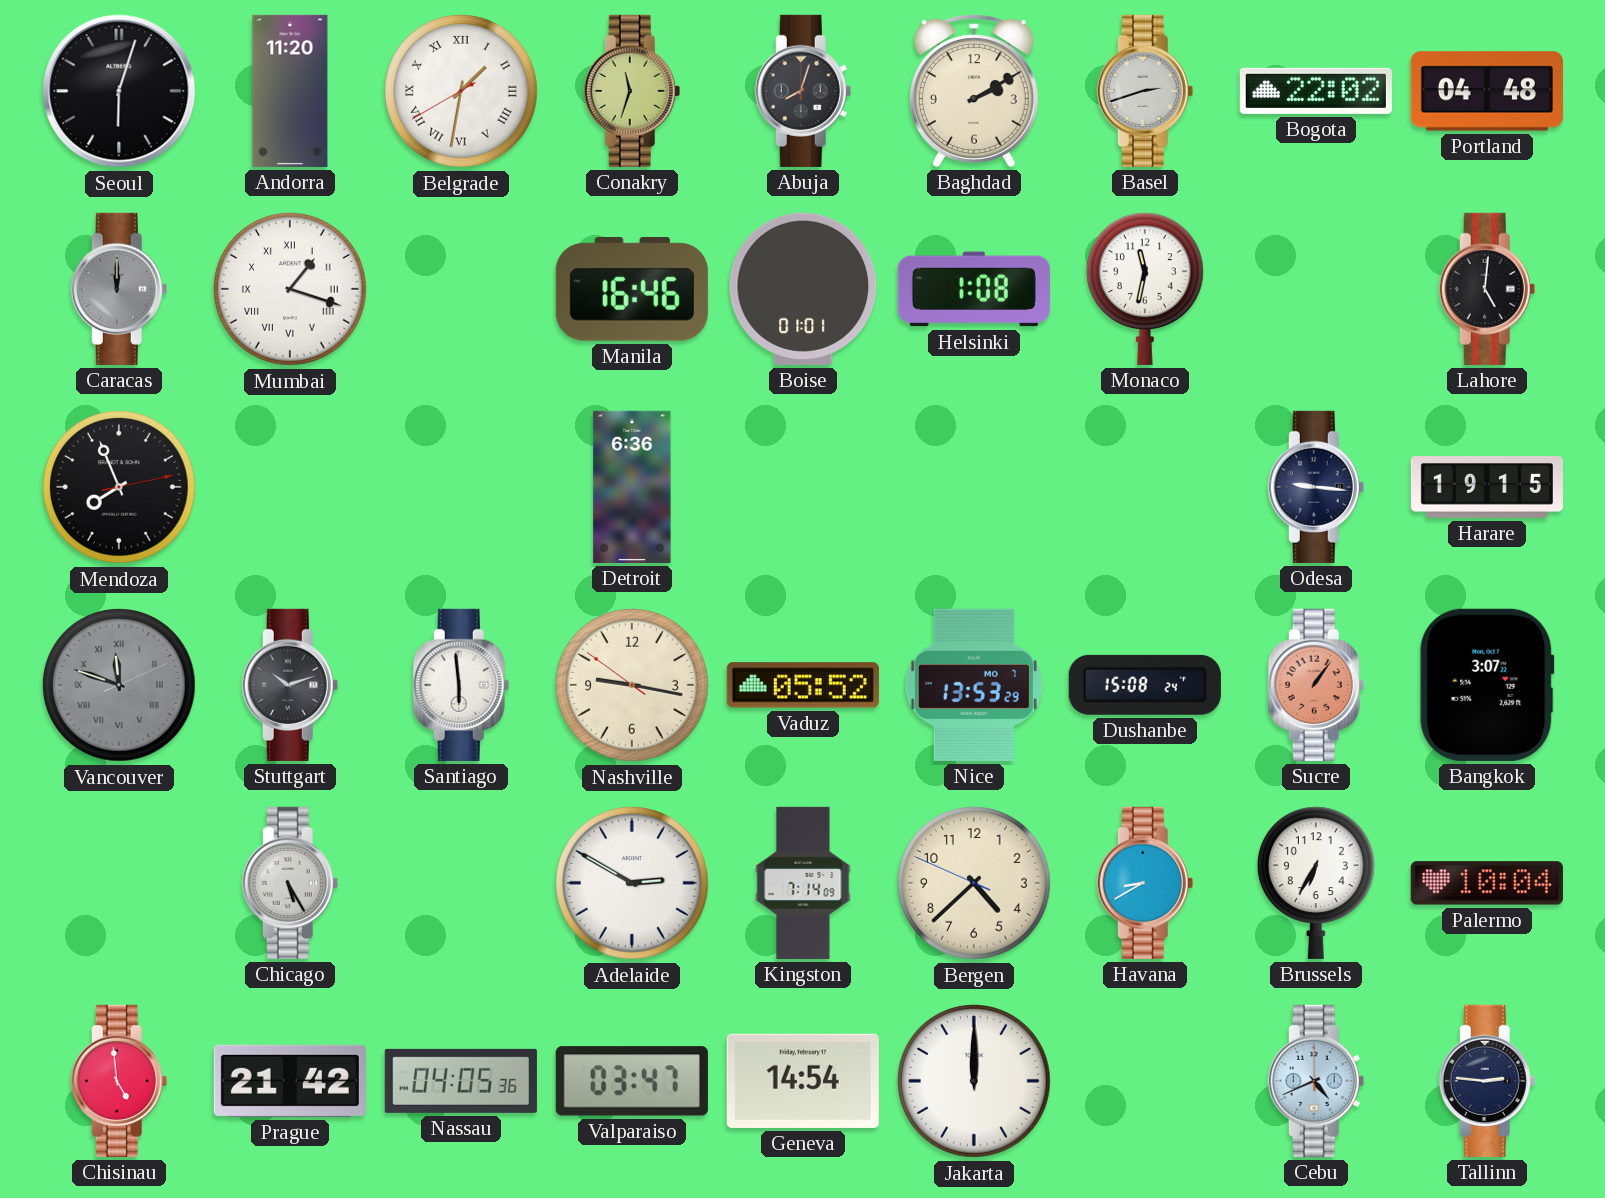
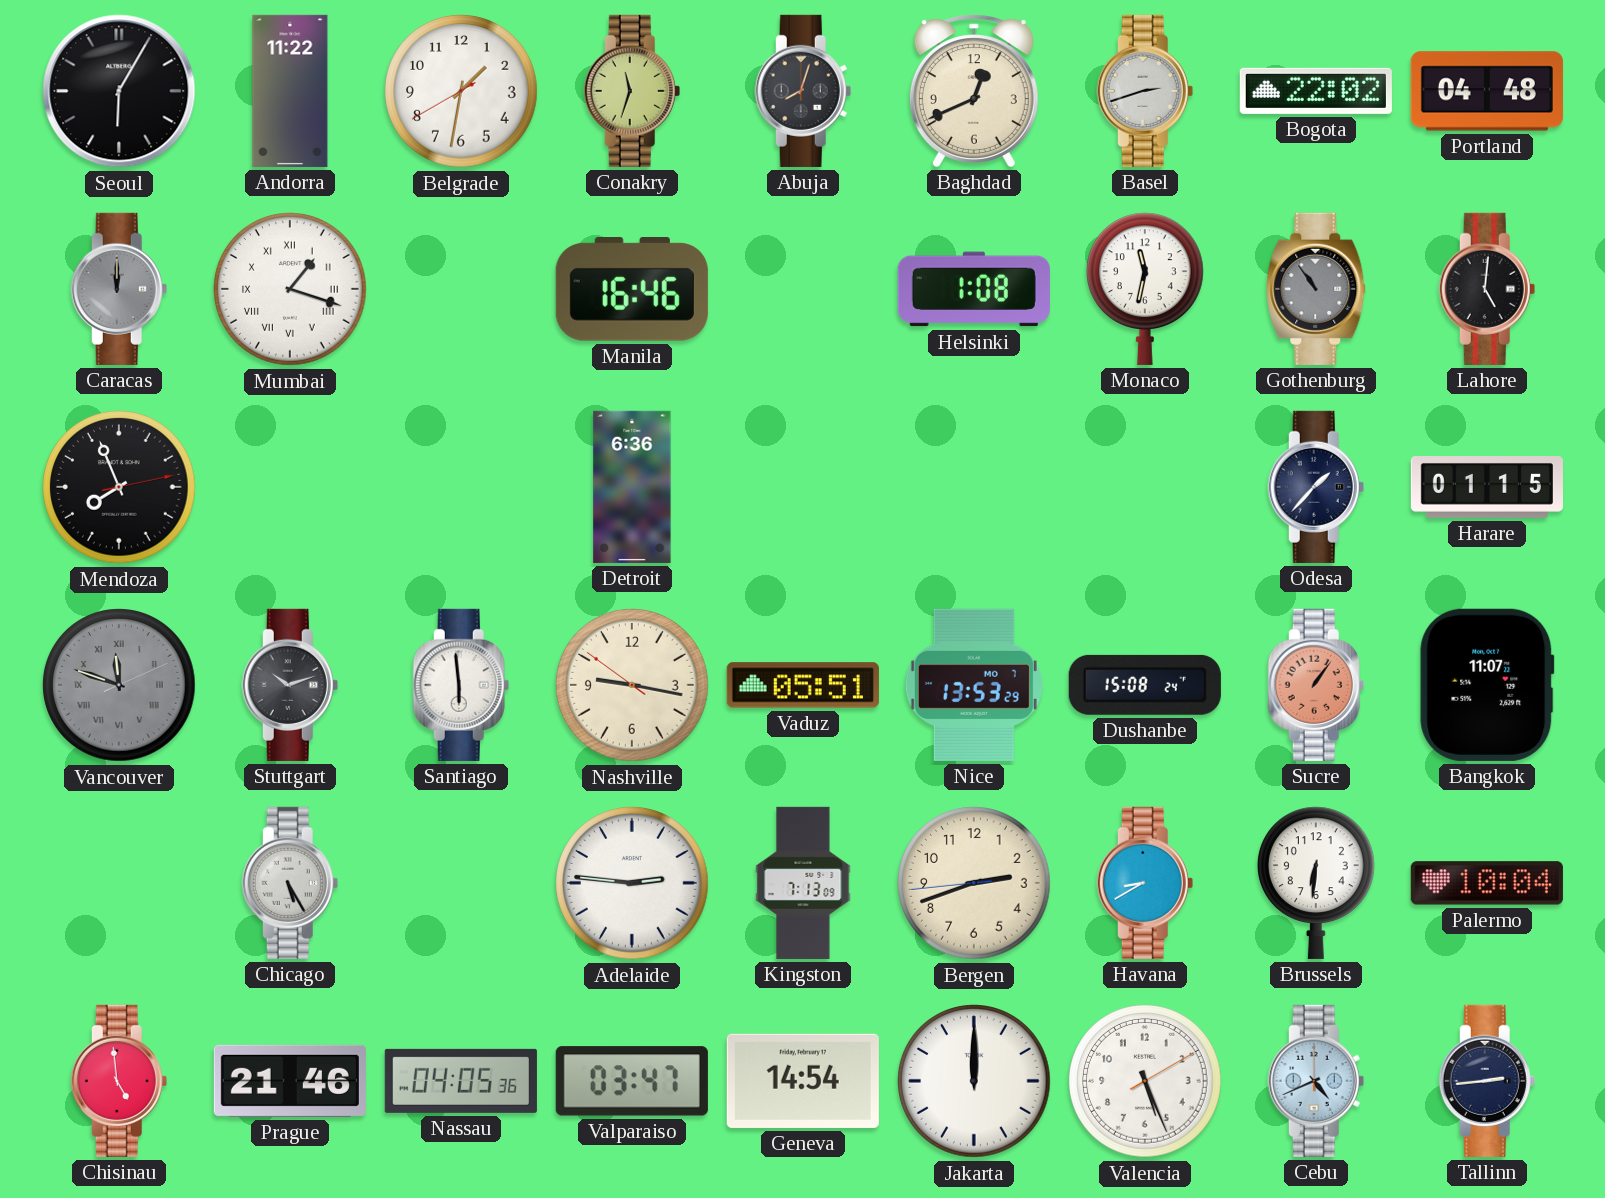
Seoul: 6:03 -> 6:05 (119, 91)
Andorra: 11:20 -> 11:22 (290, 91)
Belgrade numerals: Roman -> Arabic (461, 91)
Baghdad: 2:10 -> 12:41 (974, 91)
Boise: 01:01 -> none (803, 289)
Gothenburg: none -> 10:54 (1316, 289)
Odesa: 9:16 -> 1:37 (1316, 487)
Harare: 19:15 -> 01:15 (1487, 488)
Vaduz: 05:52 -> 05:51 (803, 685)
Bangkok: 3:07 -> 11:07 (1487, 685)
Adelaide: 2:50 -> 2:46 (632, 883)
Kingston: 7:14 -> 7:13 (803, 883)
Bergen: 4:37 -> 2:41 (974, 883)
Brussels: 6:35 -> 6:31 (1316, 883)
Prague: 21:42 -> 21:46 (290, 1081)
Valencia: none -> 5:26 (1145, 1081)
Tallinn: 2:46 -> 2:44 (1487, 1081)
